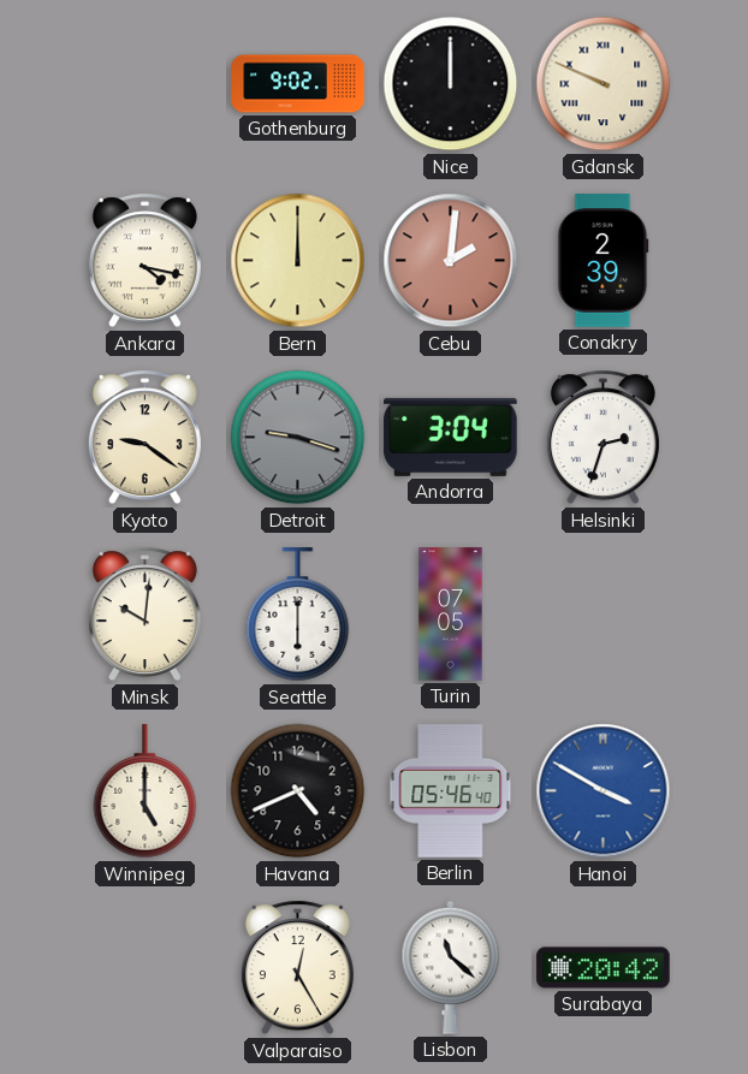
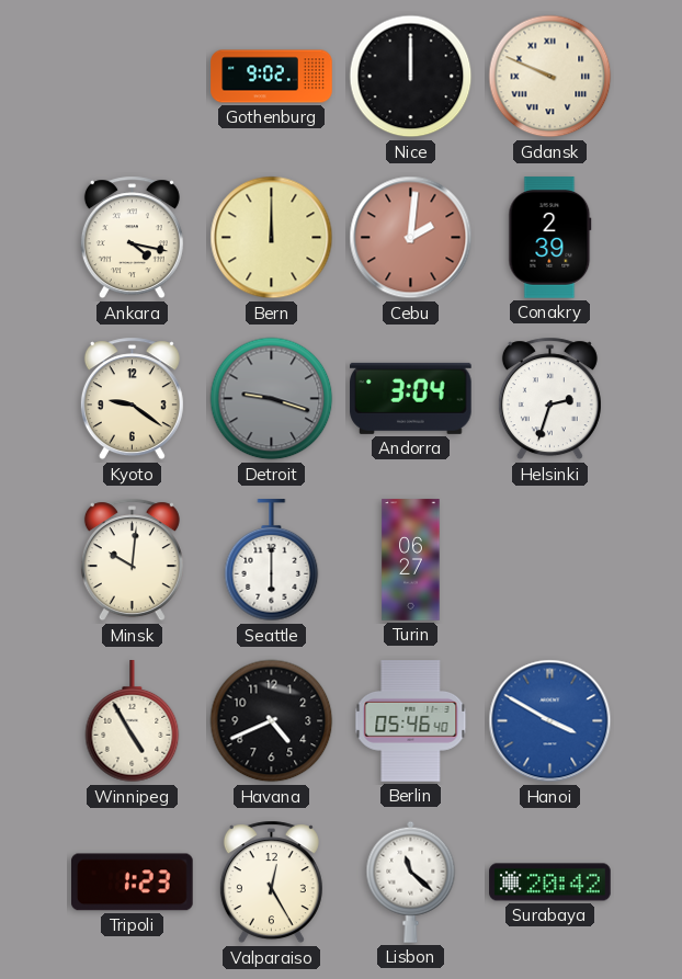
Turin: 07:05 -> 06:27 (411, 560)
Winnipeg: 5:00 -> 4:55 (133, 721)
Tripoli: none -> 1:23 (133, 883)
